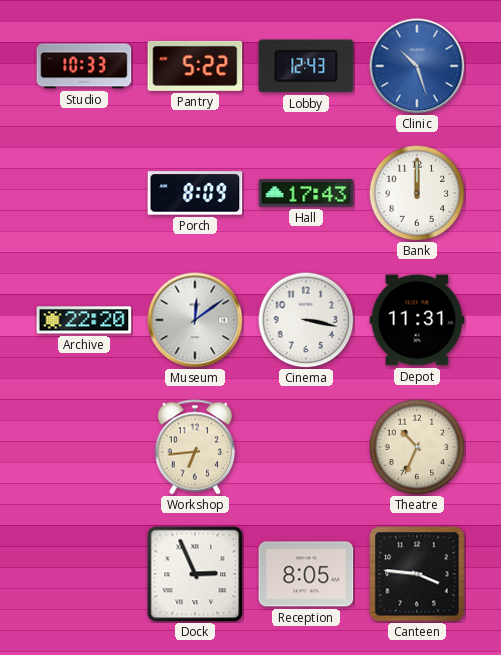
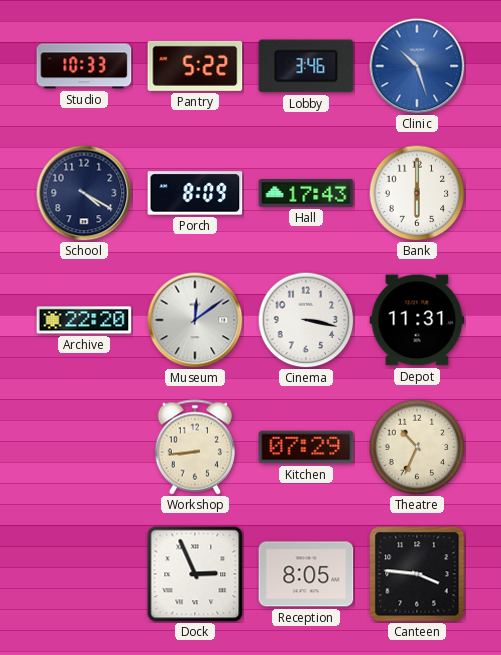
Lobby: 12:43 -> 3:46 (306, 66)
School: none -> 4:20 (84, 193)
Bank: 12:00 -> 6:00 (417, 193)
Workshop: 6:44 -> 8:44 (195, 447)
Kitchen: none -> 07:29 (306, 447)
